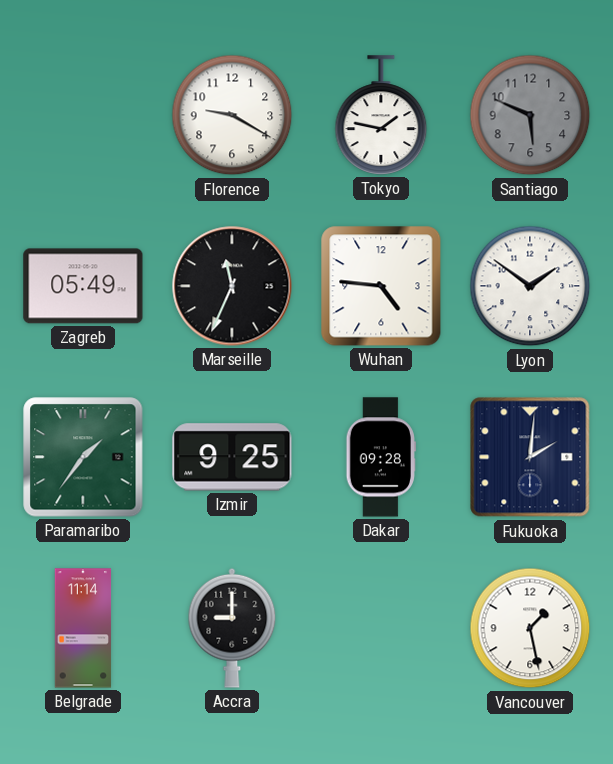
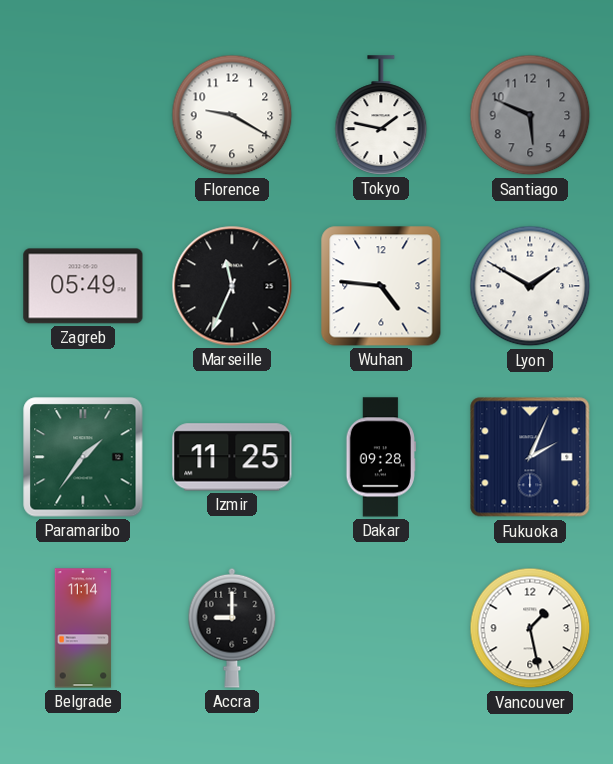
Lyon: 1:51 -> 1:50 (530, 286)
Izmir: 9:25 -> 11:25 (232, 457)
Fukuoka: 2:01 -> 2:04 (530, 457)
